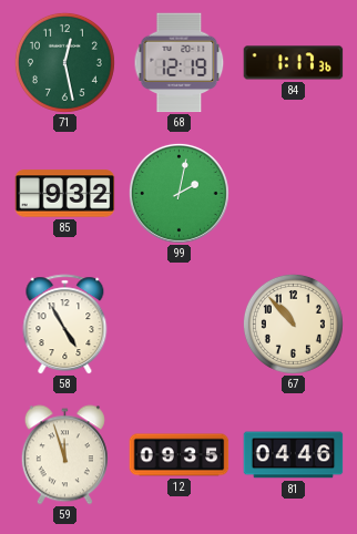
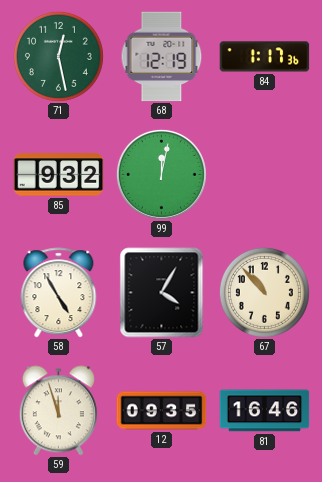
99: 2:02 -> 12:02 (161, 174)
57: none -> 4:05 (162, 293)
81: 04:46 -> 16:46 (265, 411)
